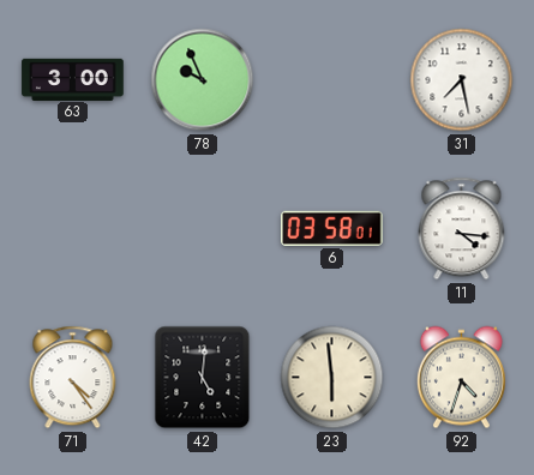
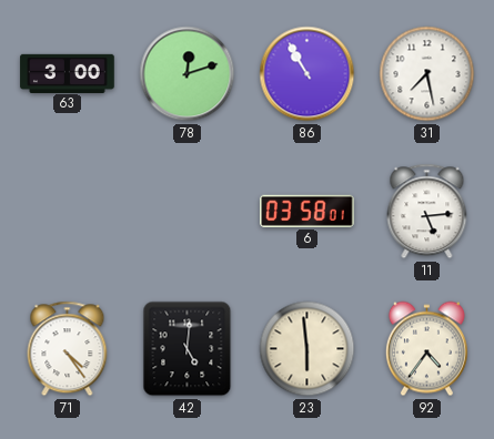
78: 9:56 -> 12:12 (188, 74)
86: none -> 10:55 (308, 74)
11: 4:16 -> 5:14 (427, 212)
92: 4:33 -> 4:36 (426, 349)
